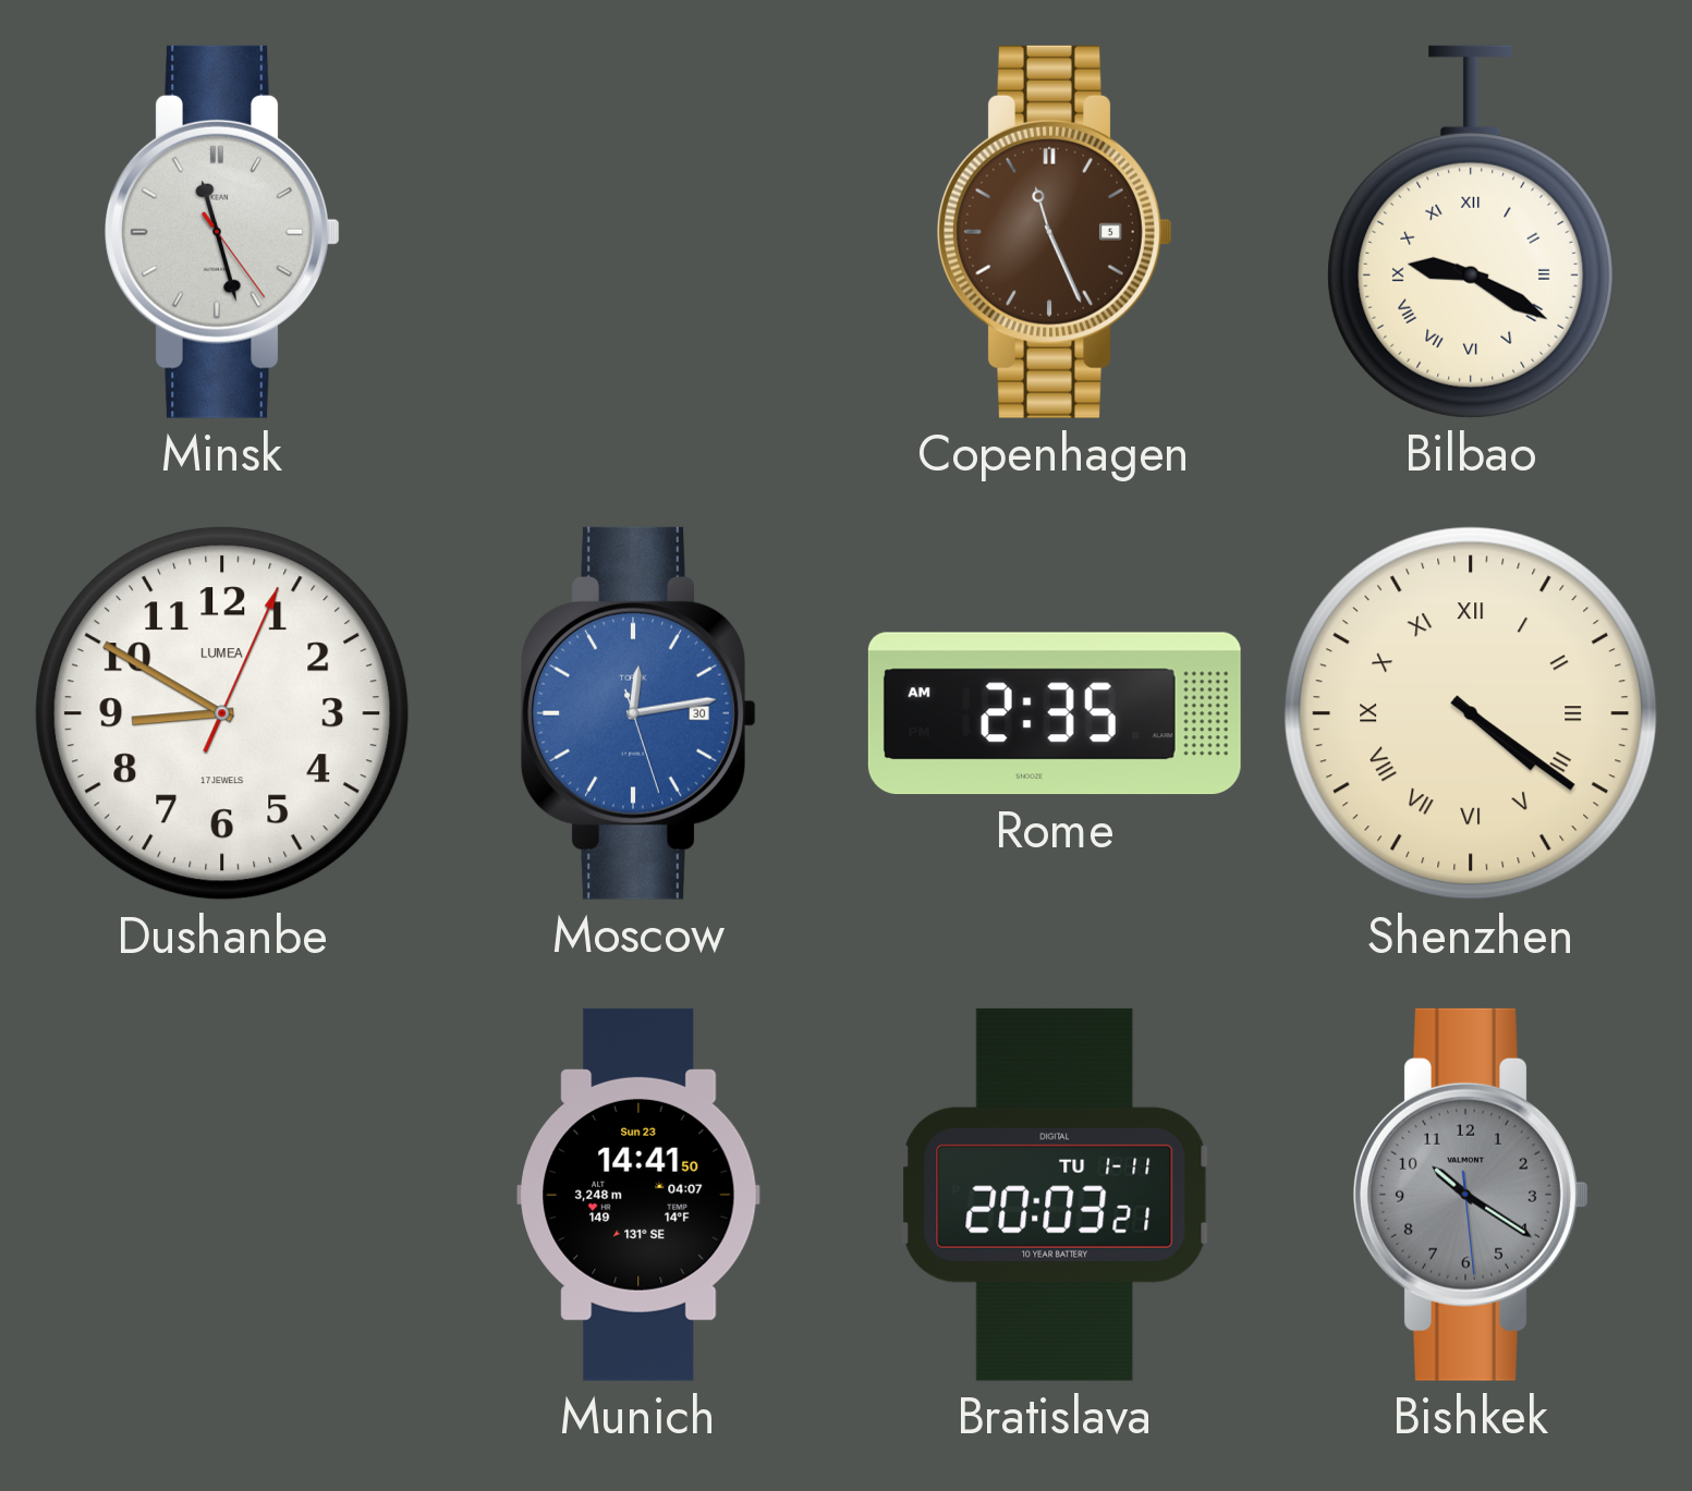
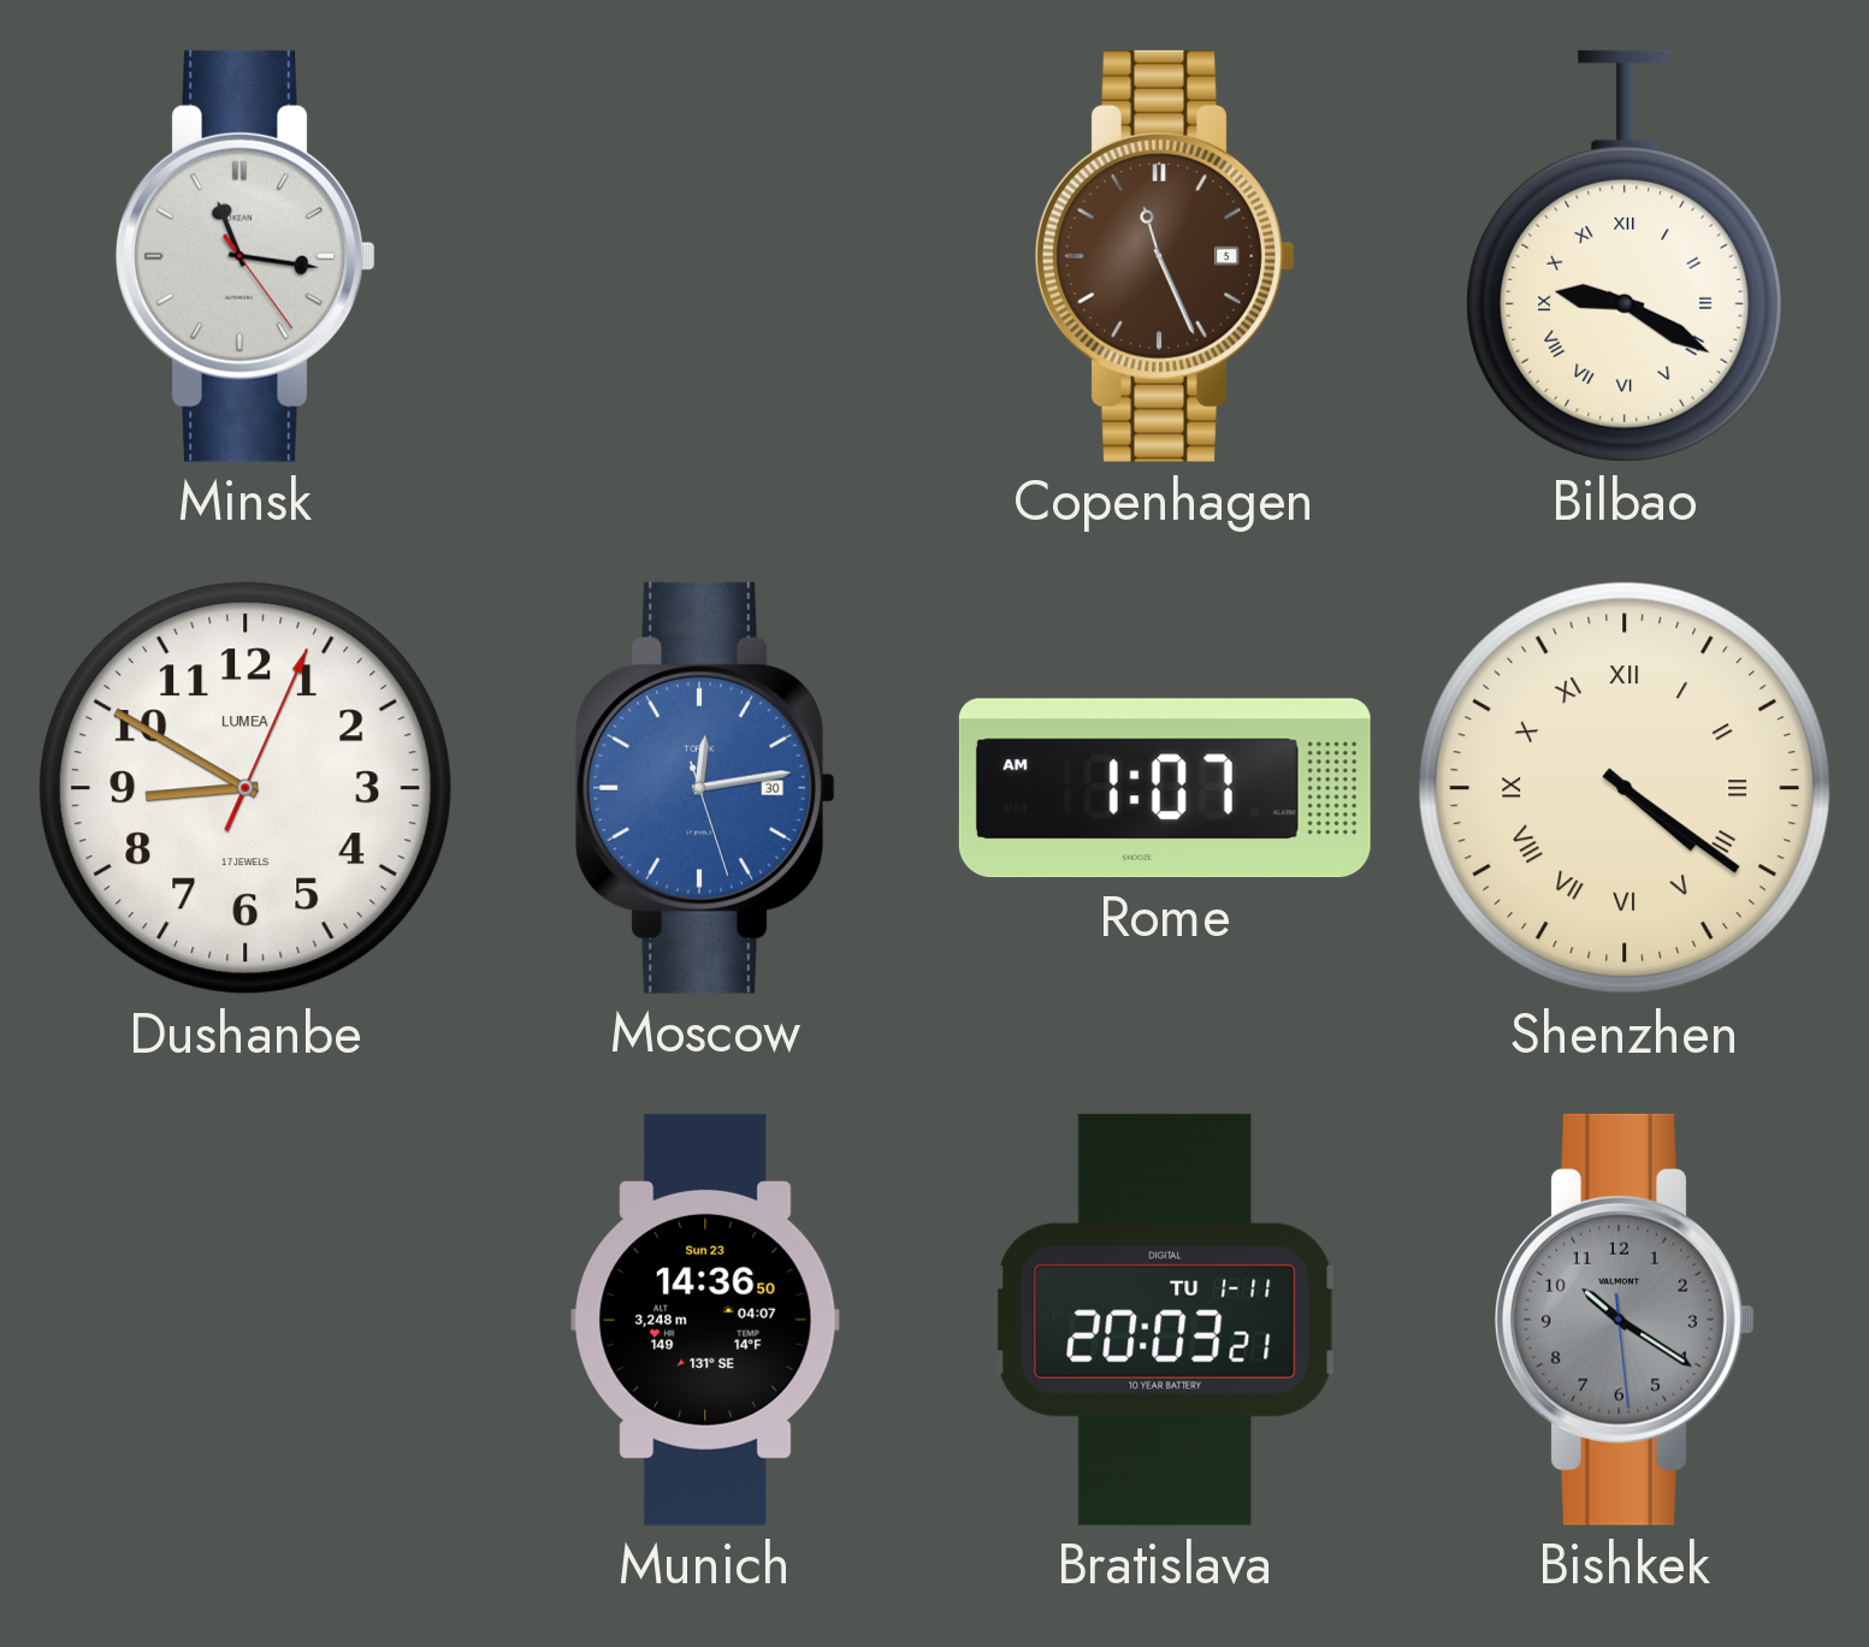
Minsk: 11:27 -> 11:16 (246, 256)
Rome: 2:35 -> 1:07 (1165, 788)
Munich: 14:41 -> 14:36 (705, 1320)
